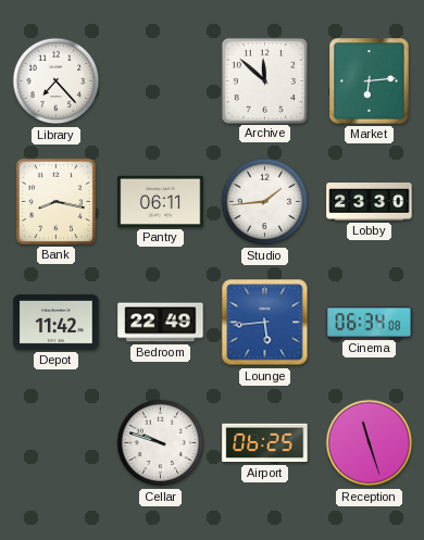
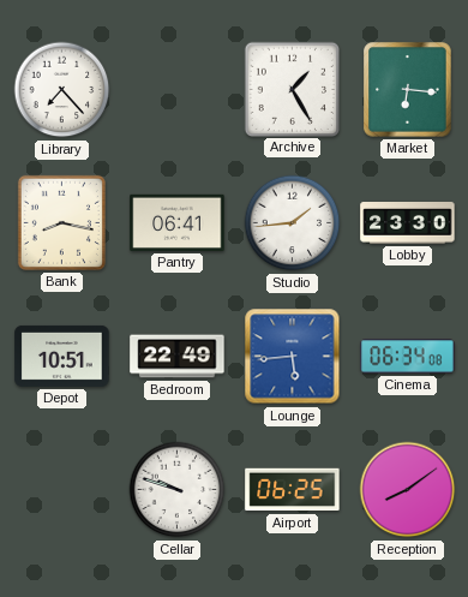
Archive: 11:52 -> 1:25 (292, 89)
Market: 6:14 -> 6:16 (408, 90)
Pantry: 06:11 -> 06:41 (178, 222)
Depot: 11:42 -> 10:51 (62, 356)
Reception: 11:27 -> 8:09 (408, 490)
